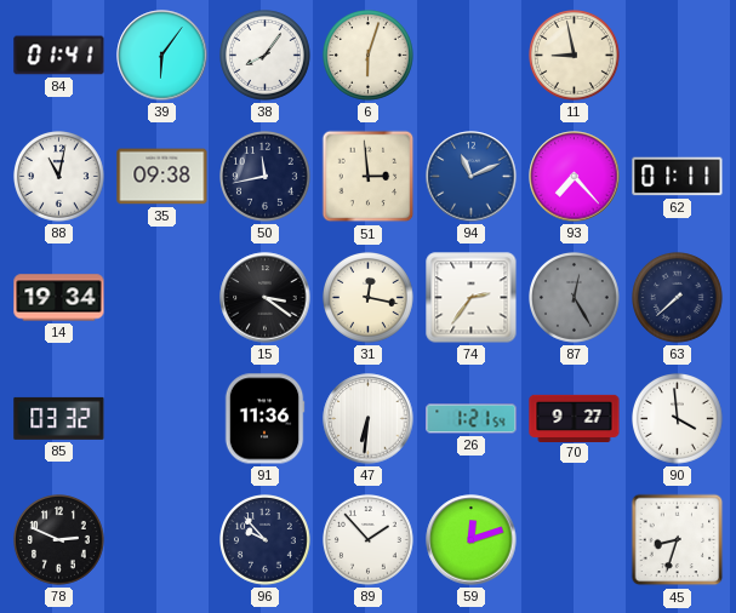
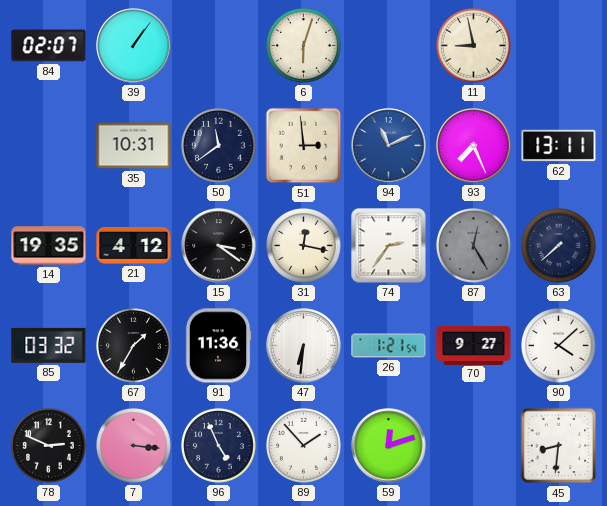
84: 01:41 -> 02:07 (49, 46)
39: 6:06 -> 1:06 (134, 46)
38: 8:06 -> none (266, 56)
88: 11:02 -> none (59, 177)
35: 09:38 -> 10:31 (134, 146)
50: 11:43 -> 11:39 (219, 146)
93: 7:23 -> 7:26 (474, 146)
62: 01:11 -> 13:11 (559, 146)
14: 19:34 -> 19:35 (49, 246)
21: none -> 4:12 (134, 246)
67: none -> 1:35 (134, 346)
90: 3:59 -> 4:08 (559, 346)
7: none -> 3:16 (134, 446)
96: 9:53 -> 4:56 (219, 446)
45: 8:33 -> 8:31 (559, 446)
